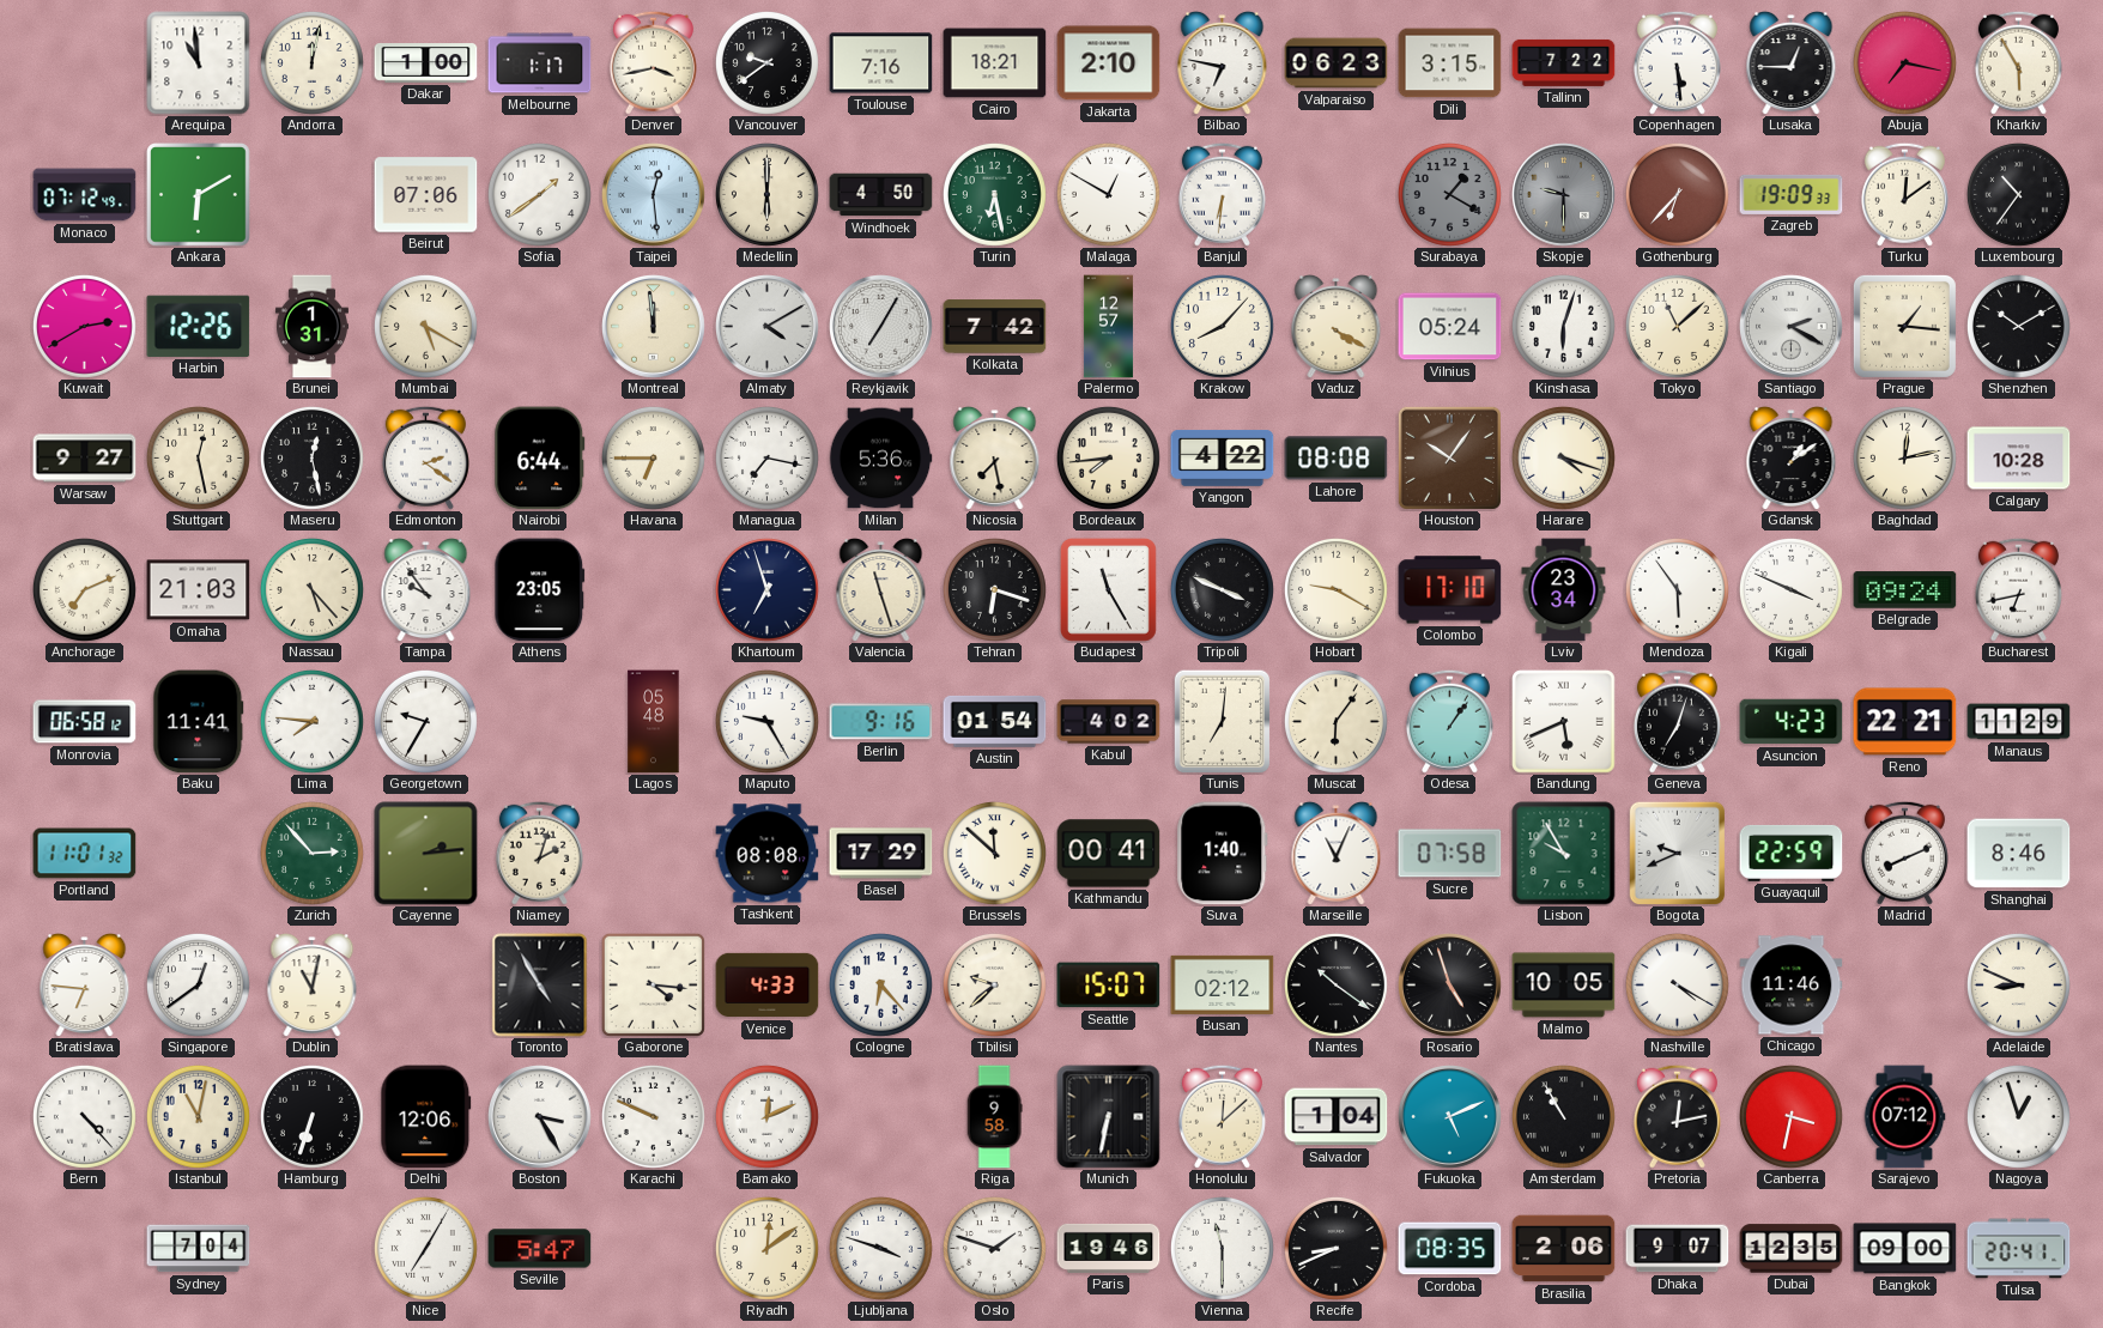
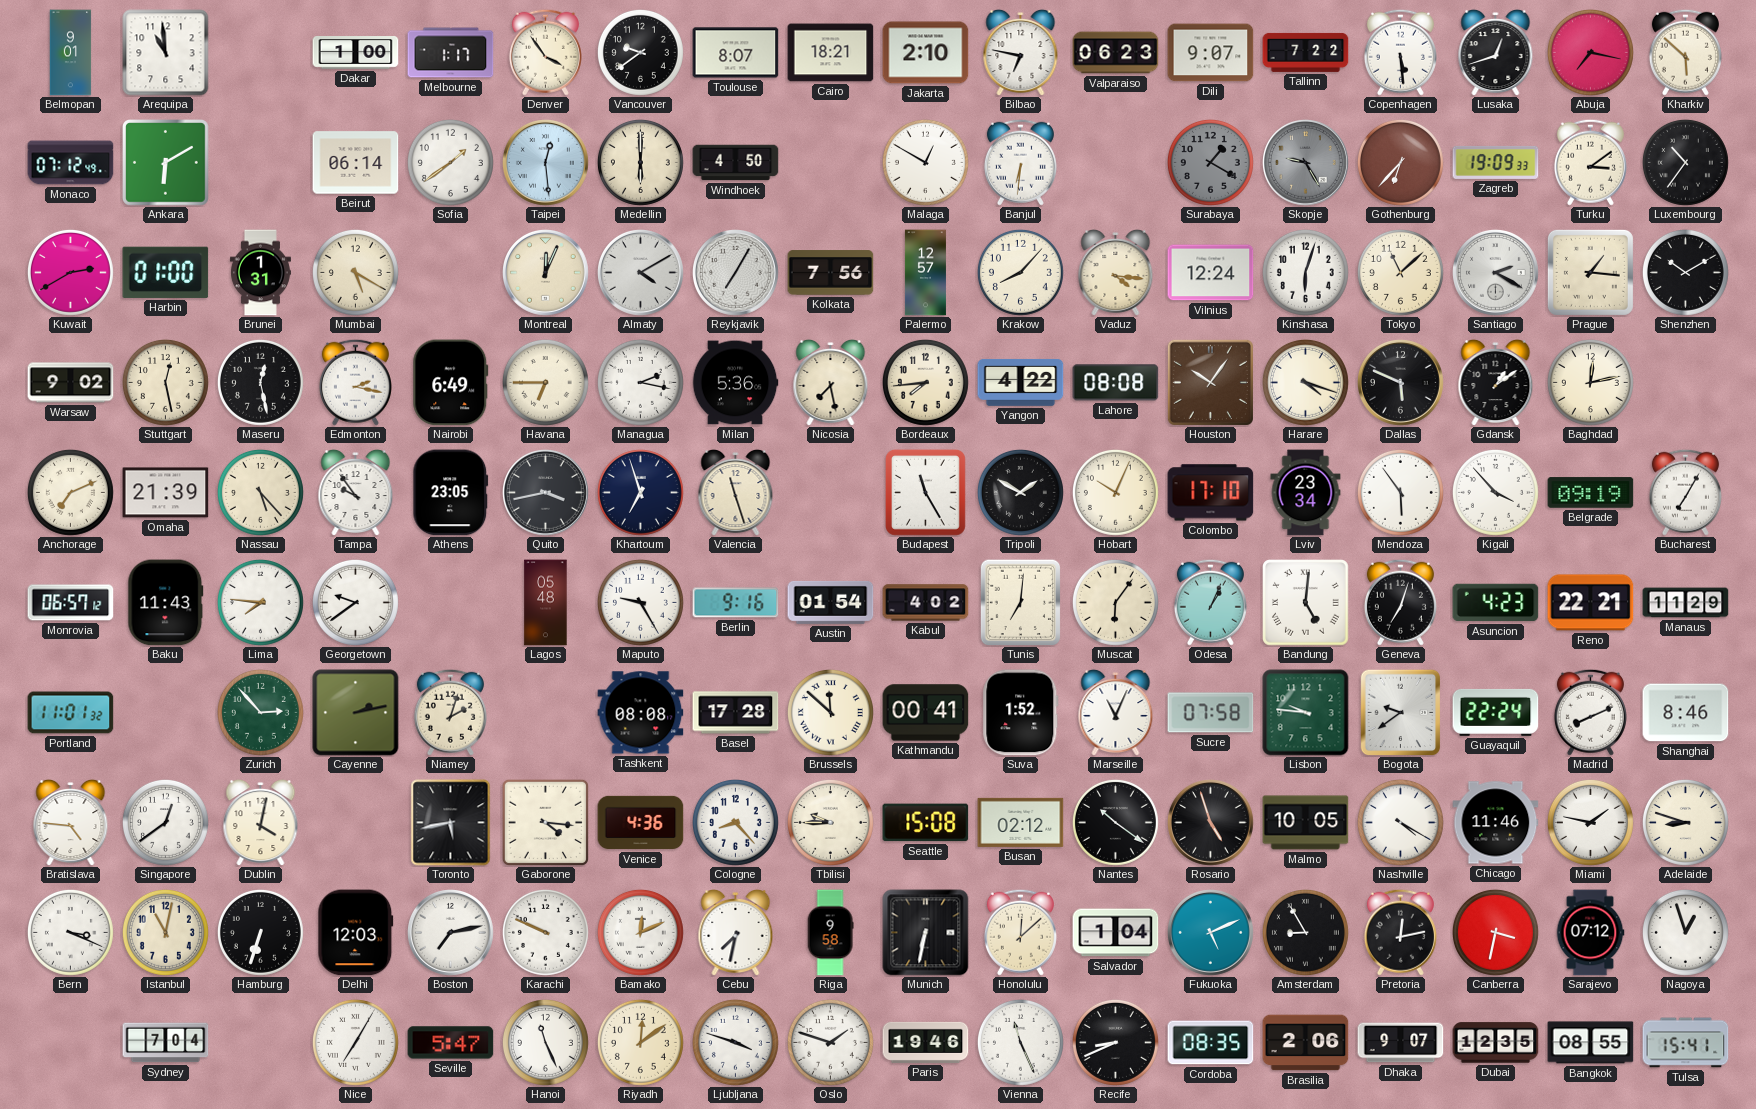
Belmopan: none -> 9:01 (71, 53)
Andorra: 12:02 -> none (311, 62)
Denver: 3:43 -> 3:54 (545, 52)
Toulouse: 7:16 -> 8:07 (736, 53)
Dili: 3:15 -> 9:07 (1211, 53)
Lusaka: 12:45 -> 12:42 (1496, 52)
Kharkiv: 5:55 -> 5:52 (1685, 52)
Beirut: 07:06 -> 06:14 (356, 163)
Turin: 6:28 -> none (994, 194)
Skopje: 9:30 -> 9:25 (1306, 163)
Turku: 12:09 -> 3:09 (1590, 162)
Harbin: 12:26 -> 01:00 (166, 272)
Montreal: 11:59 -> 12:04 (546, 273)
Kolkata: 7:42 -> 7:56 (831, 273)
Vaduz: 4:20 -> 4:16 (1116, 272)
Vilnius: 05:24 -> 12:24 (1211, 273)
Warsaw: 9:27 -> 9:02 (71, 383)
Edmonton: 2:21 -> 2:17 (355, 382)
Nairobi: 6:44 -> 6:49 (451, 383)
Managua: 7:17 -> 2:17 (640, 382)
Dallas: none -> 5:49 (1401, 383)
Calgary: 10:28 -> none (2019, 459)
Omaha: 21:03 -> 21:39 (166, 493)
Quito: none -> 3:43 (546, 493)
Tehran: 6:18 -> none (994, 589)
Tripoli: 3:49 -> 1:50 (1020, 492)
Hobart: 9:20 -> 10:04 (1115, 492)
Kigali: 3:49 -> 3:53 (1495, 492)
Belgrade: 09:24 -> 09:19 (1591, 493)
Bucharest: 6:43 -> 7:05 (1685, 492)
Monrovia: 06:58 -> 06:57 (71, 603)
Baku: 11:41 -> 11:43 (166, 603)
Georgetown: 9:35 -> 9:39 (355, 602)
Odesa: 1:06 -> 1:04 (1210, 602)
Bandung: 5:41 -> 5:01 (1306, 603)
Cayenne: 2:14 -> 2:13 (356, 713)
Basel: 17:29 -> 17:28 (736, 713)
Suva: 1:40 -> 1:52 (1021, 713)
Lisbon: 9:55 -> 9:46 (1306, 713)
Bogota: 9:41 -> 9:39 (1401, 712)
Guayaquil: 22:59 -> 22:24 (1496, 712)
Bratislava: 6:46 -> 4:46 (71, 822)
Dublin: 11:02 -> 4:02 (261, 822)
Toronto: 4:55 -> 5:43 (451, 823)
Venice: 4:33 -> 4:36 (641, 823)
Cologne: 6:23 -> 8:23 (735, 822)
Tbilisi: 9:38 -> 9:45 (830, 822)
Seattle: 15:07 -> 15:08 (926, 823)
Miami: none -> 1:47 (1590, 822)
Adelaide: 8:49 -> 8:48 (1685, 822)
Bern: 4:23 -> 3:19 (70, 932)
Delhi: 12:06 -> 12:03 (356, 933)
Boston: 3:25 -> 7:13 (451, 933)
Cebu: none -> 7:32 (736, 932)
Amsterdam: 10:55 -> 8:55 (1305, 932)
Hanoi: none -> 11:26 (545, 1042)
Vienna: 11:30 -> 11:26 (1020, 1042)
Bangkok: 09:00 -> 08:55 (1591, 1043)
Tulsa: 20:41 -> 15:41 (1686, 1043)
